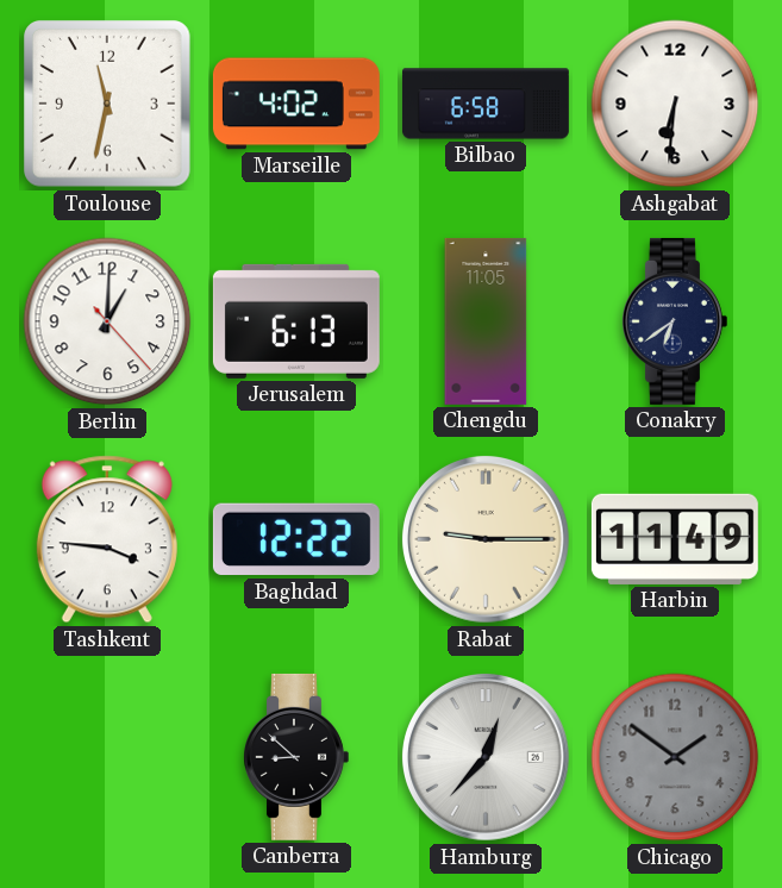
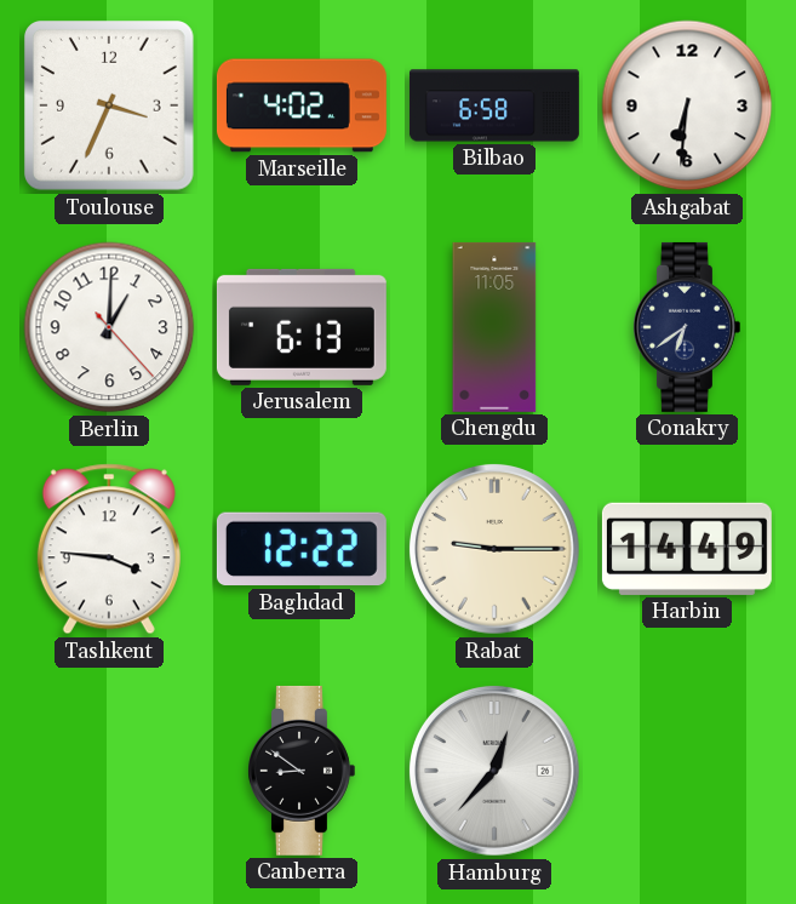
Toulouse: 11:32 -> 3:34 (110, 107)
Harbin: 11:49 -> 14:49 (687, 549)
Canberra: 8:52 -> 8:51 (302, 771)
Chicago: 1:51 -> none (675, 757)
